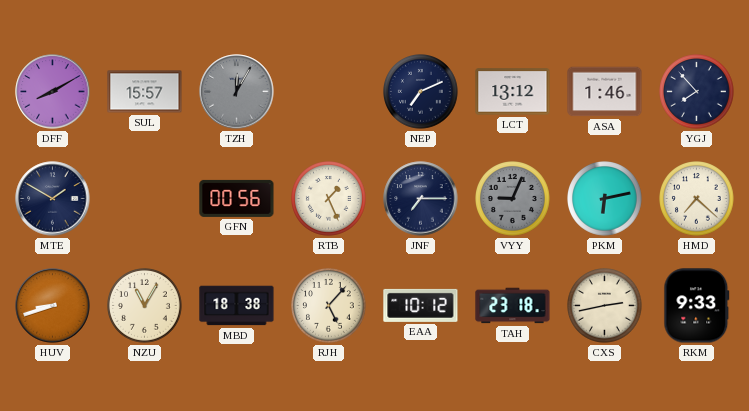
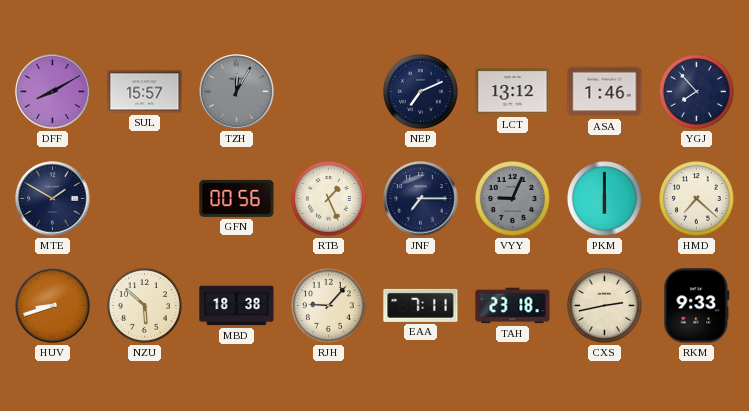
PKM: 6:13 -> 6:00 (605, 199)
NZU: 11:05 -> 5:52 (145, 306)
RJH: 5:07 -> 9:07 (329, 306)
EAA: 10:12 -> 7:11 (421, 305)
